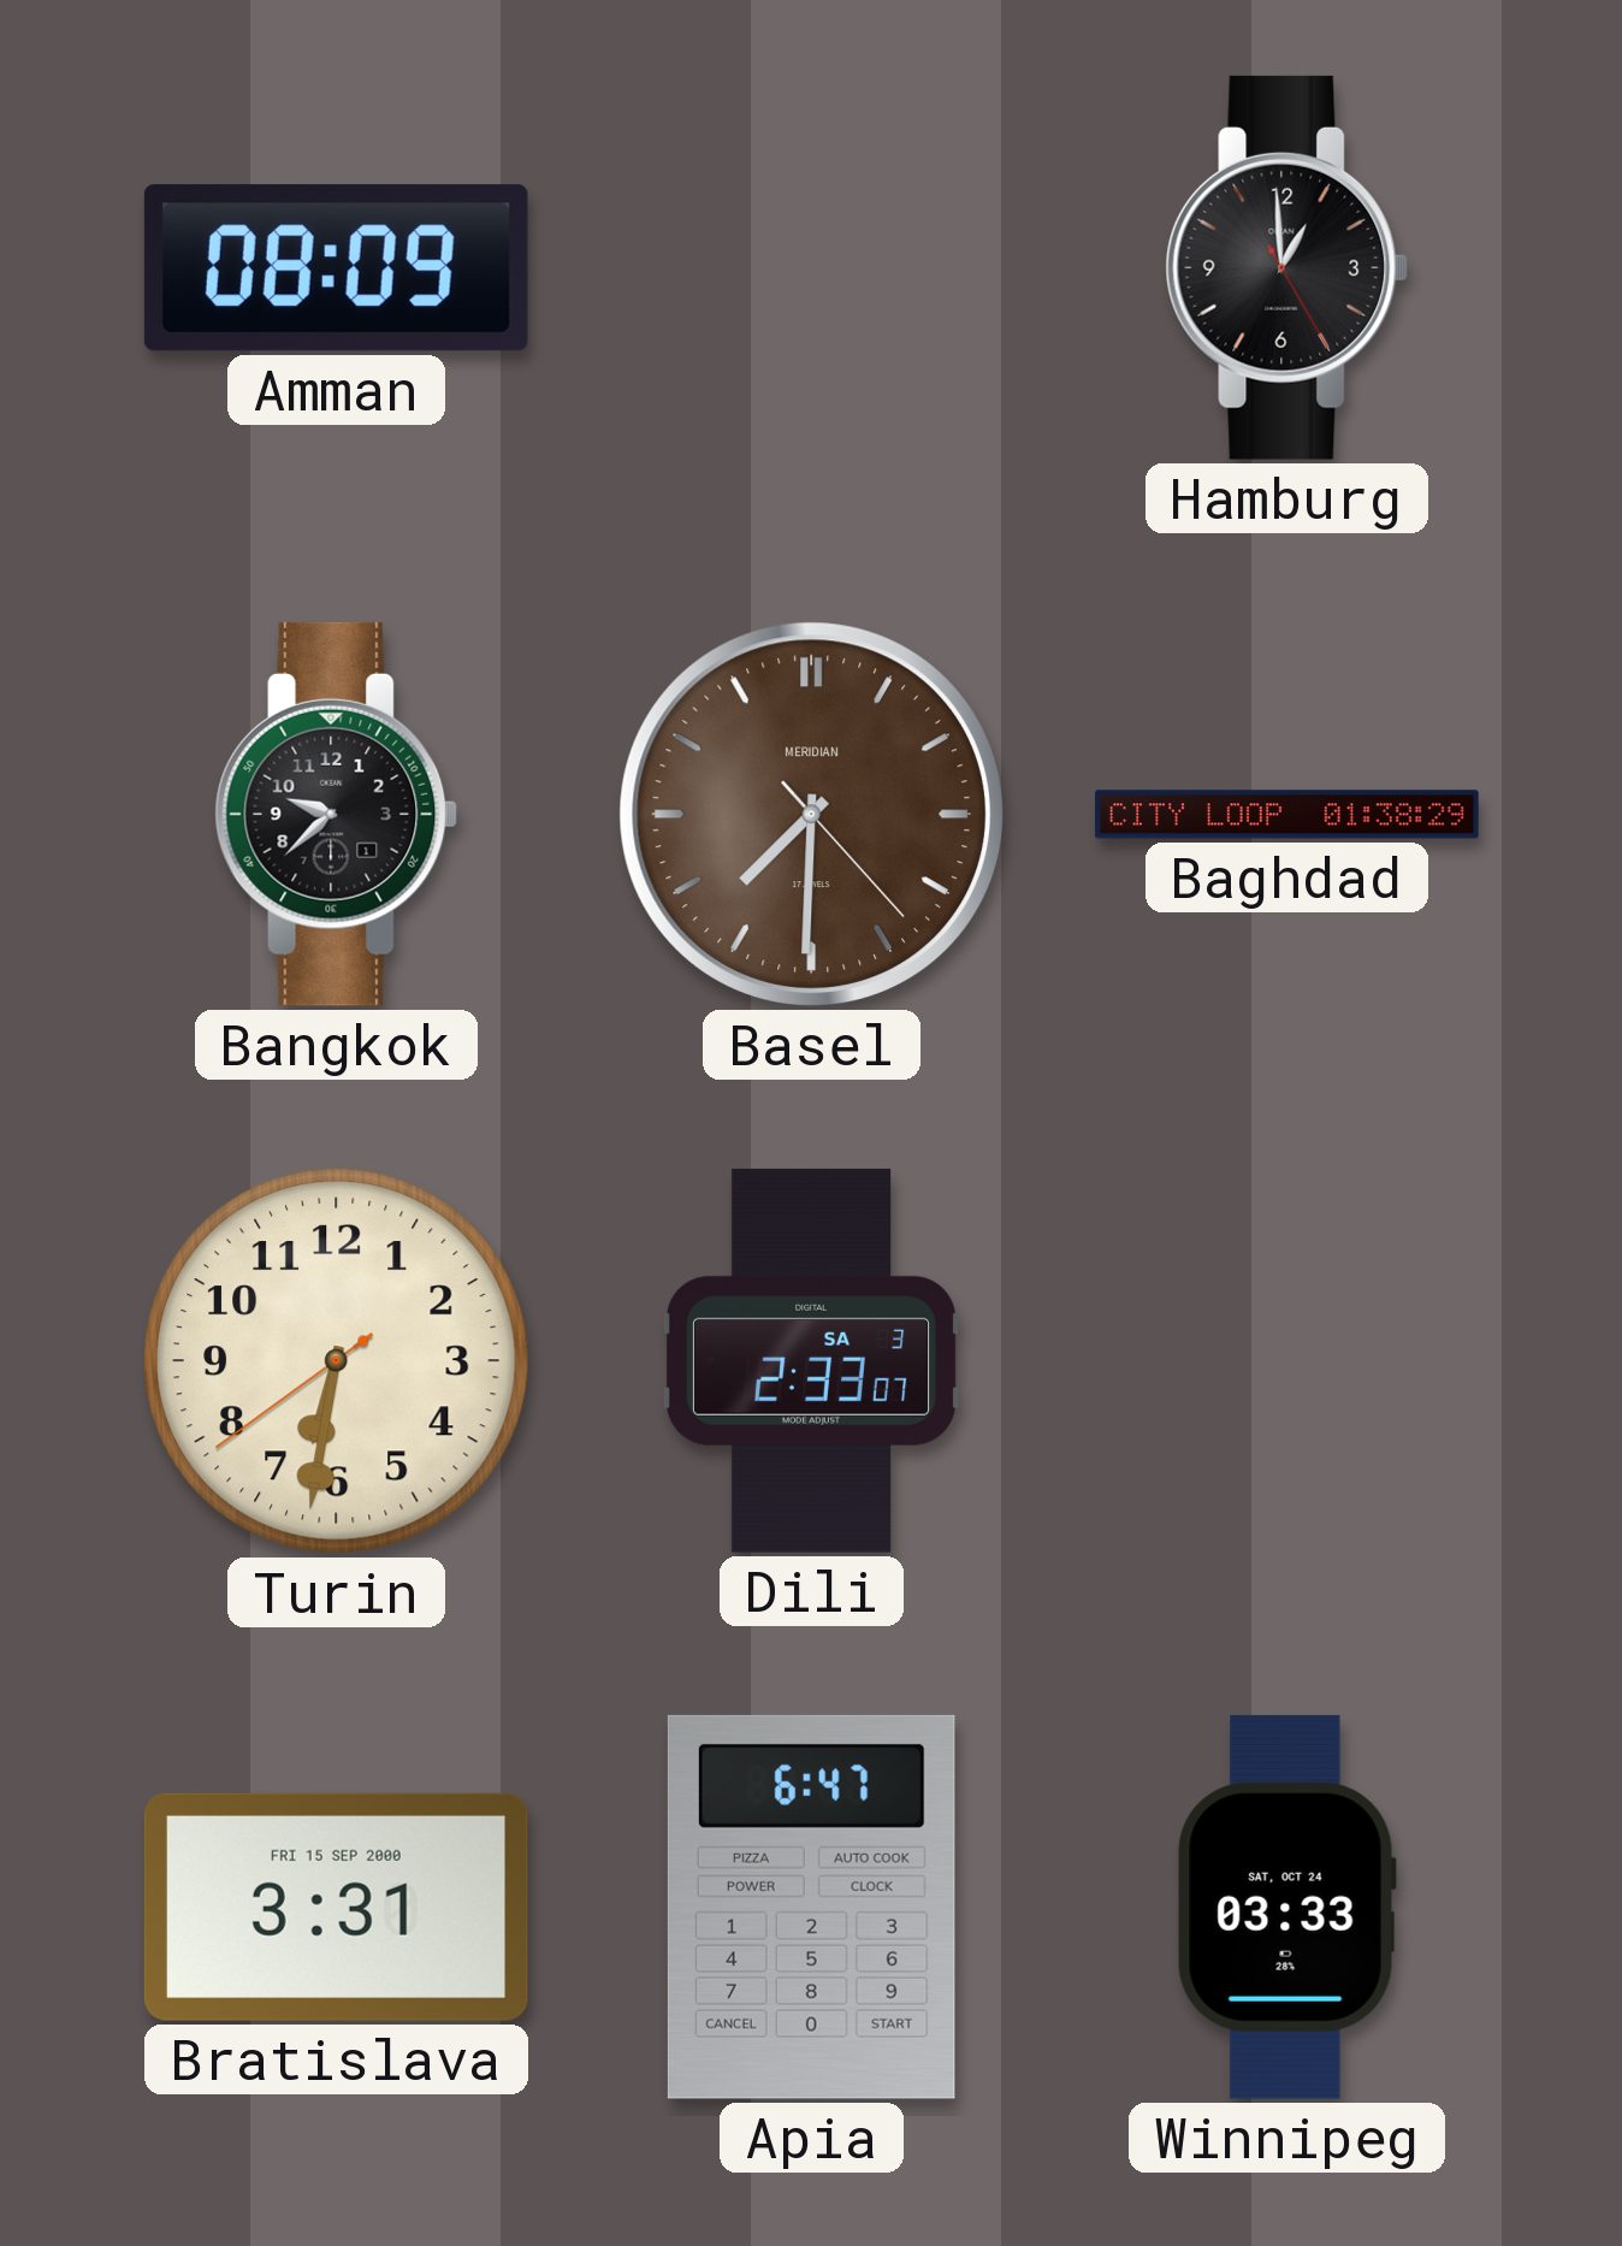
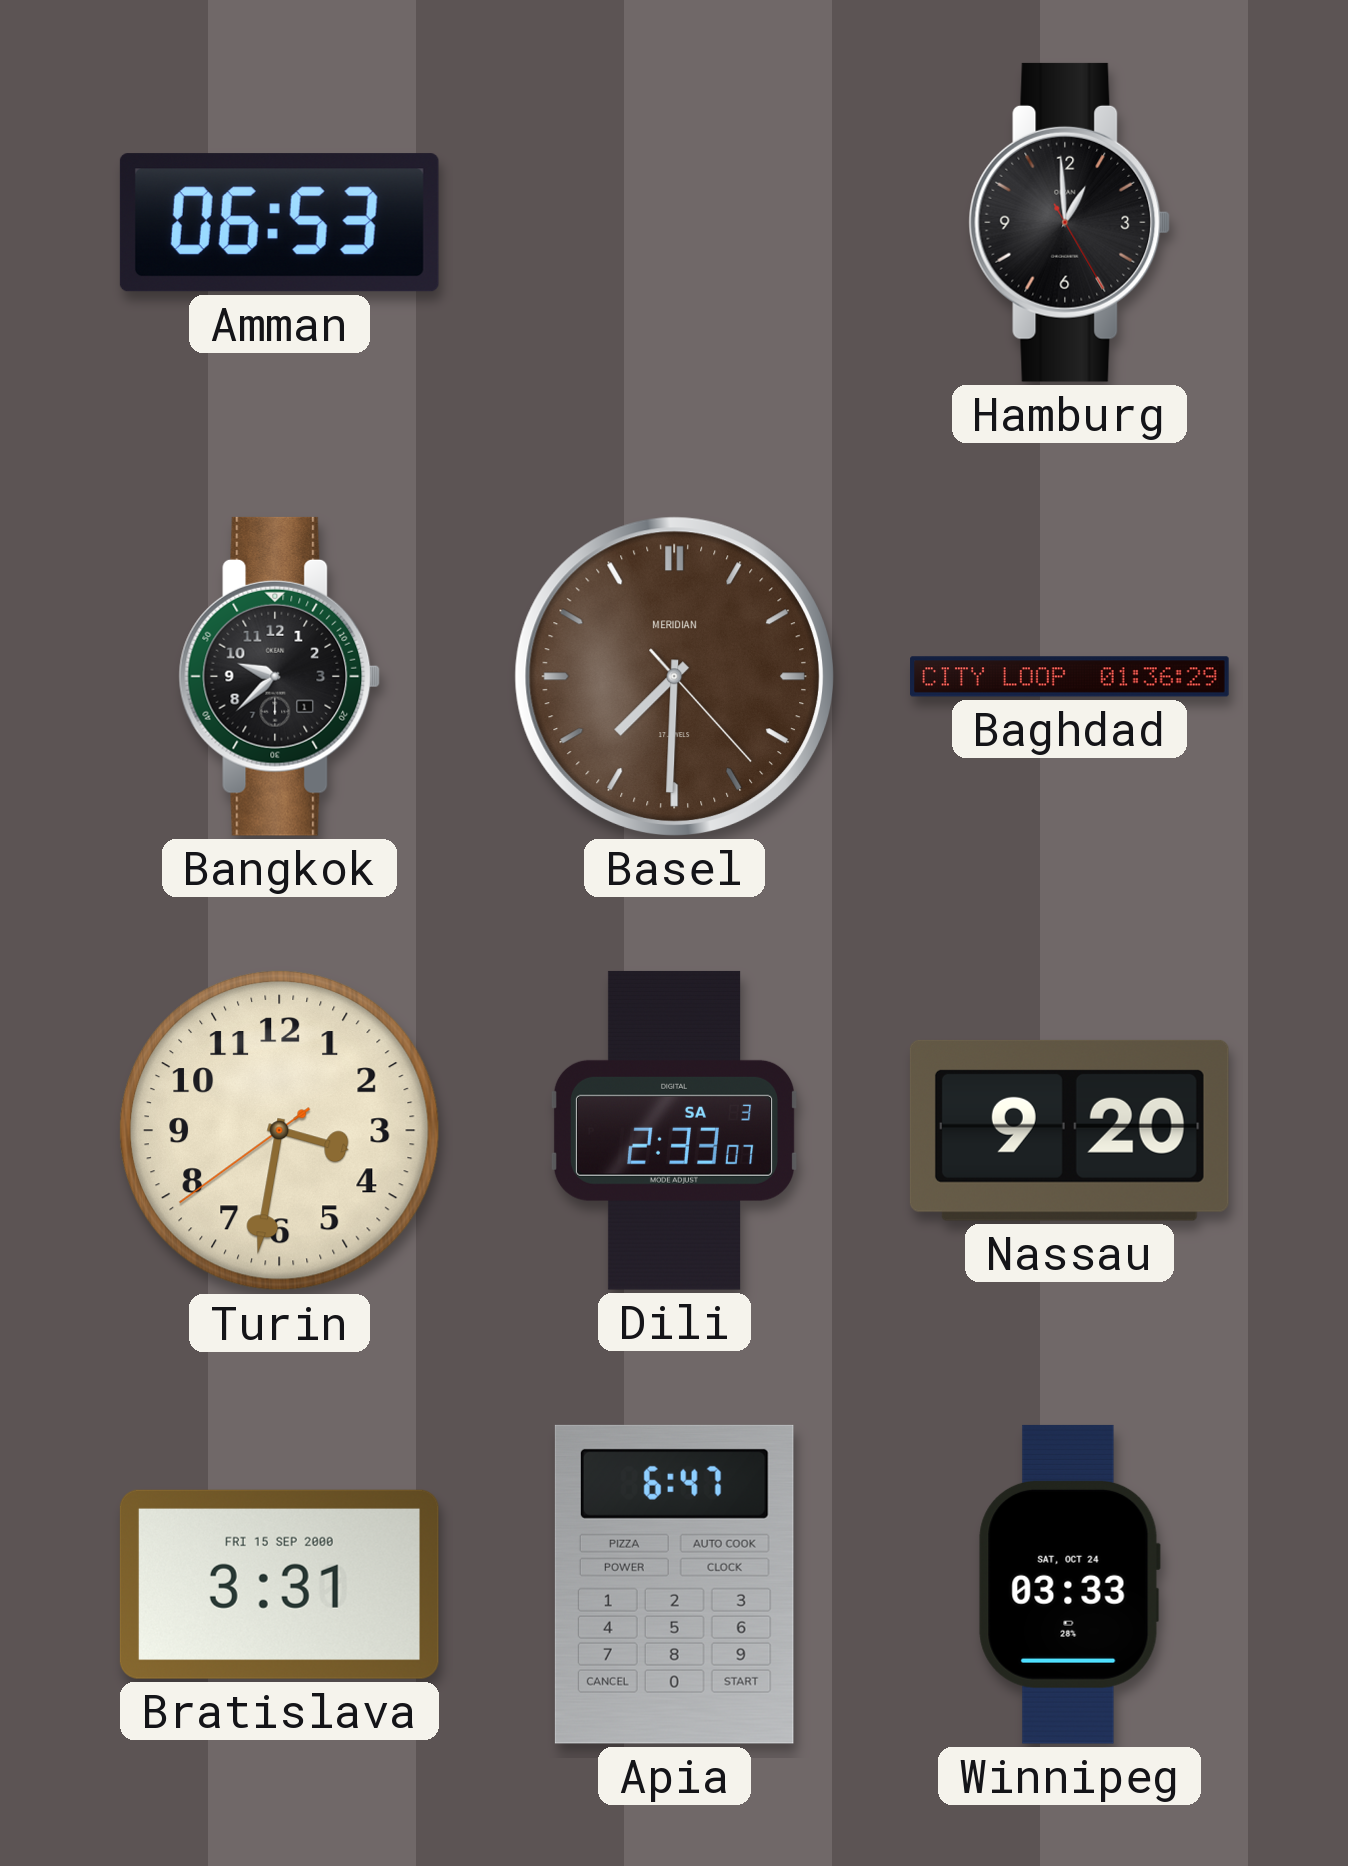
Amman: 08:09 -> 06:53 (279, 223)
Baghdad: 01:38 -> 01:36 (1070, 677)
Turin: 6:31 -> 3:31 (279, 1130)
Nassau: none -> 9:20 (1069, 1130)
